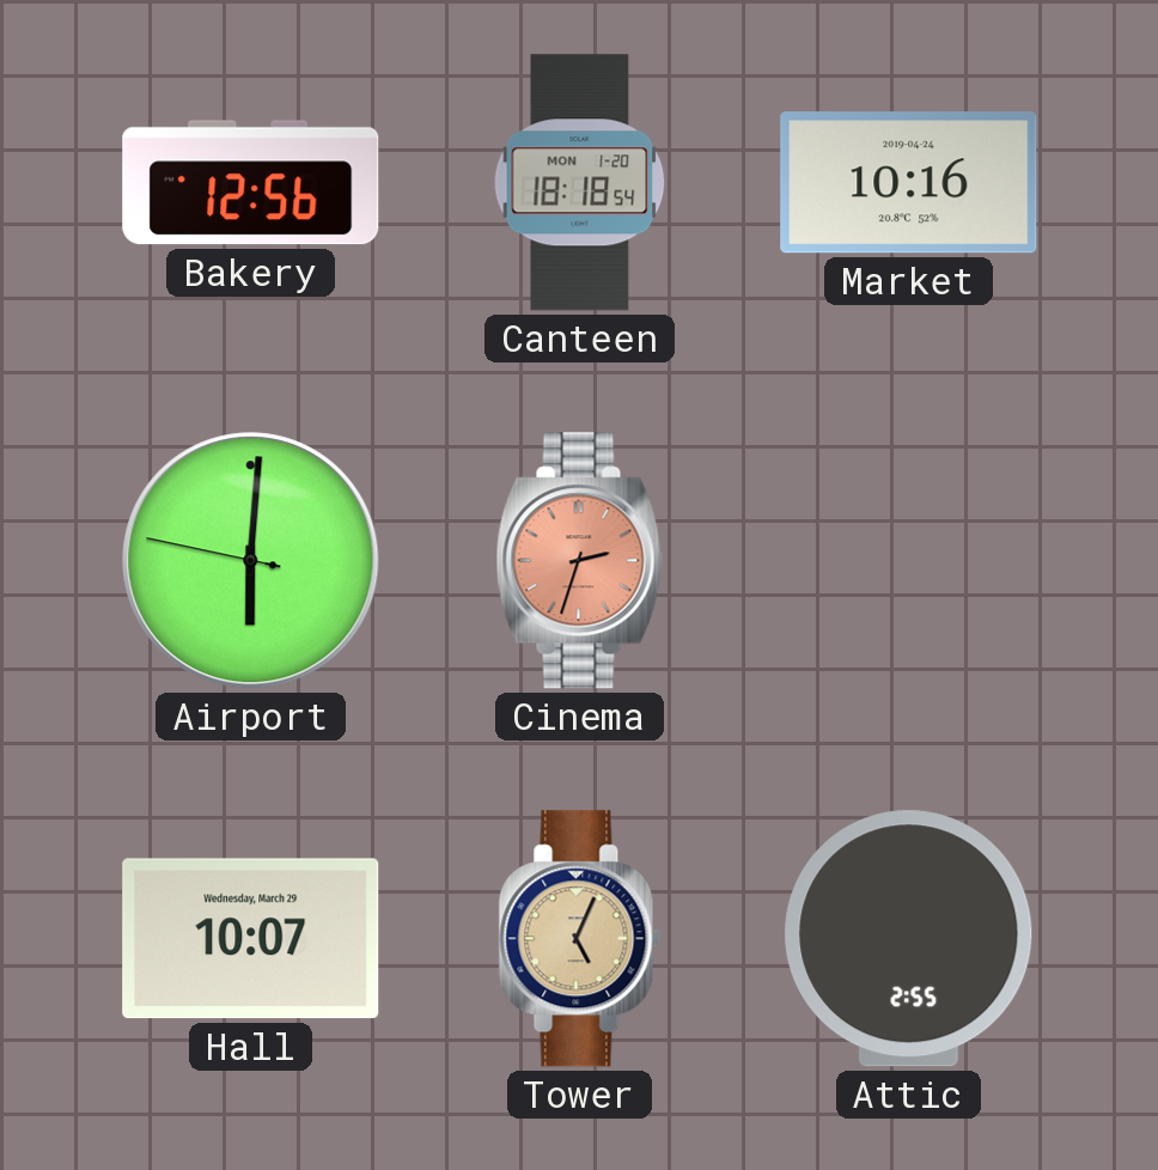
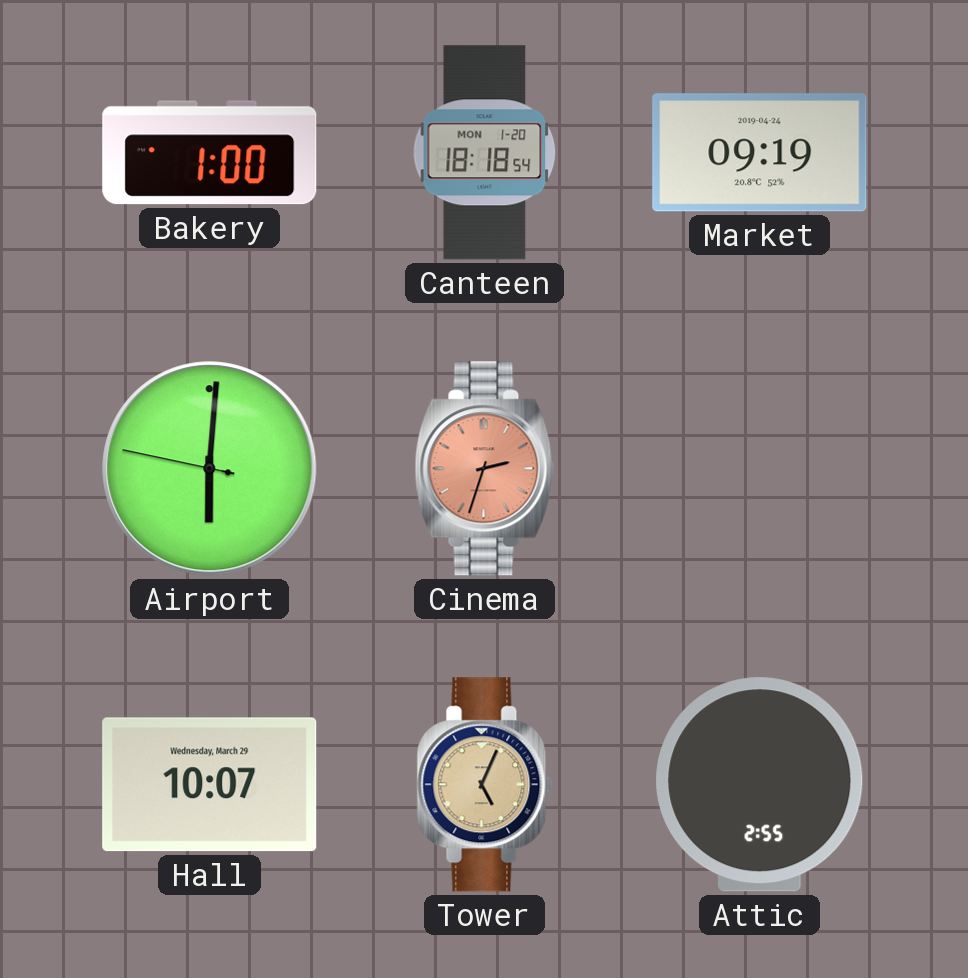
Bakery: 12:56 -> 1:00 (210, 153)
Market: 10:16 -> 09:19 (760, 153)
